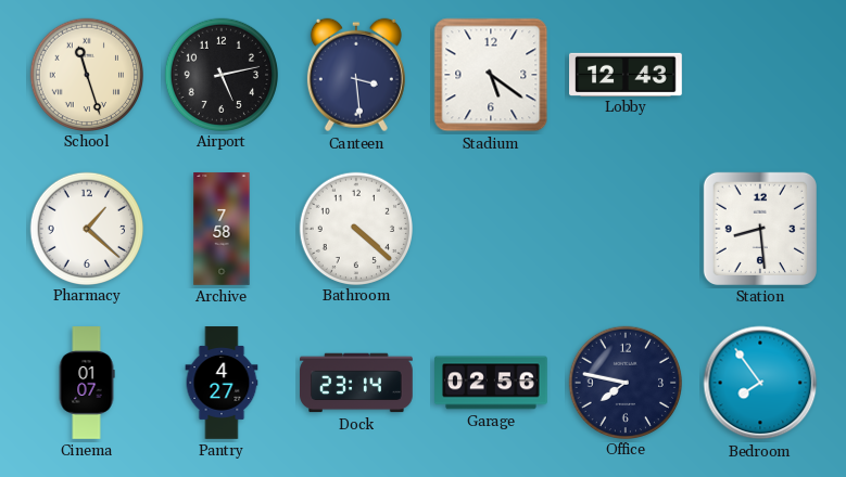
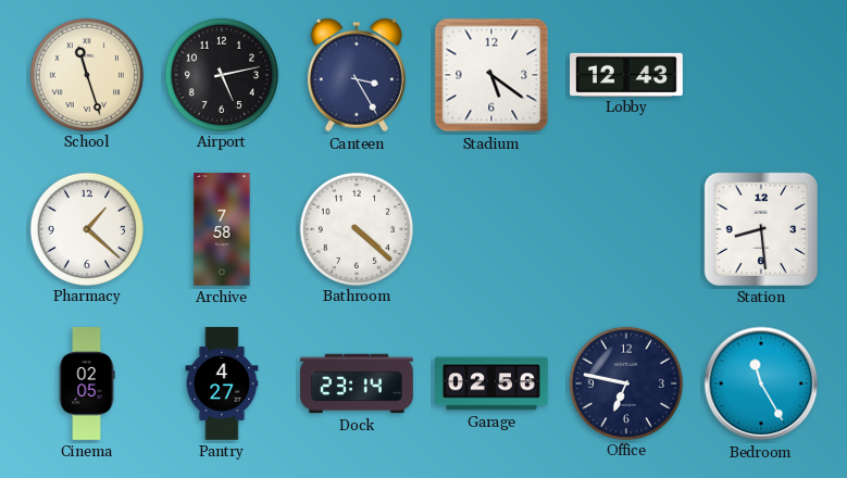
Canteen: 3:29 -> 3:25 (357, 75)
Cinema: 01:07 -> 02:05 (87, 383)
Office: 7:47 -> 6:47 (625, 382)
Bedroom: 7:54 -> 11:25 (761, 383)
